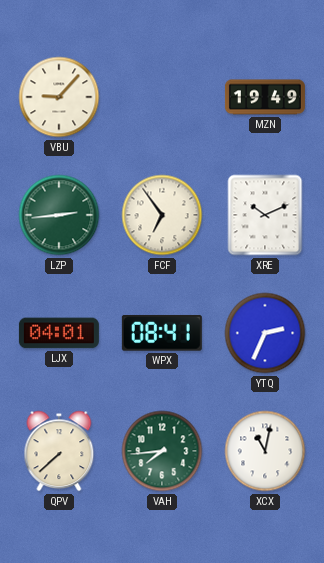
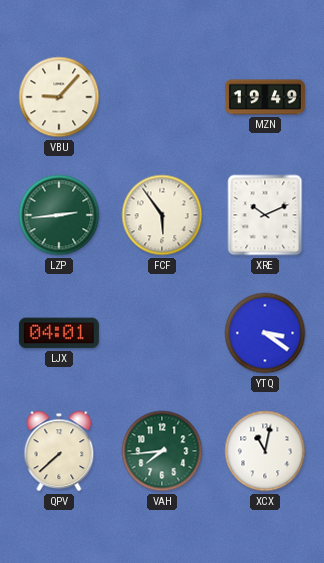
FCF: 6:54 -> 5:54 (162, 215)
WPX: 08:41 -> none (162, 333)
YTQ: 2:34 -> 3:21 (265, 333)
